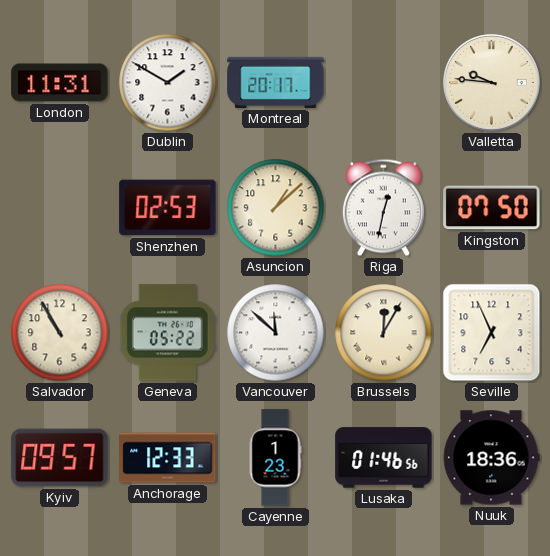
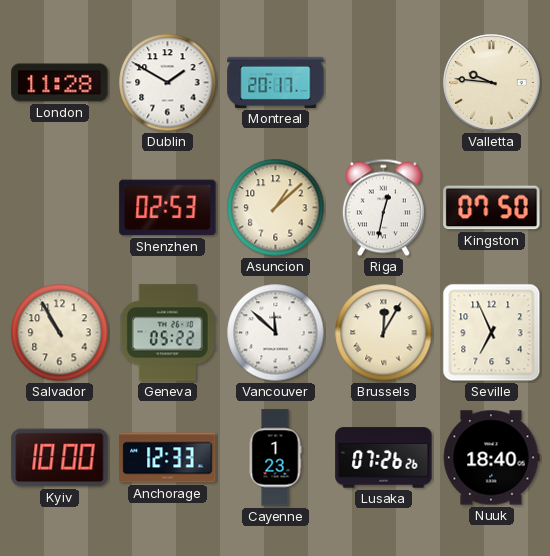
London: 11:31 -> 11:28 (60, 83)
Kyiv: 09:57 -> 10:00 (60, 458)
Lusaka: 01:46 -> 07:26 (384, 458)
Nuuk: 18:36 -> 18:40 (491, 458)
